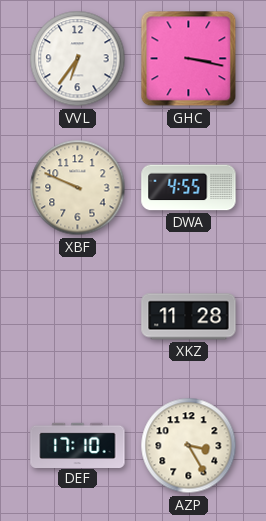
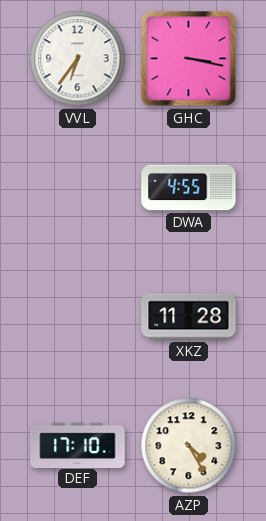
XBF: 9:49 -> none (78, 188)
AZP: 3:25 -> 4:25 (189, 446)
